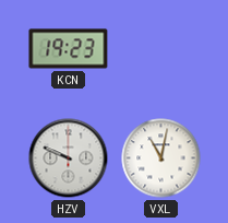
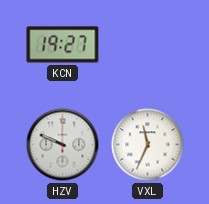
KCN: 19:23 -> 19:27 (63, 45)
VXL: 11:02 -> 11:34 (148, 145)
